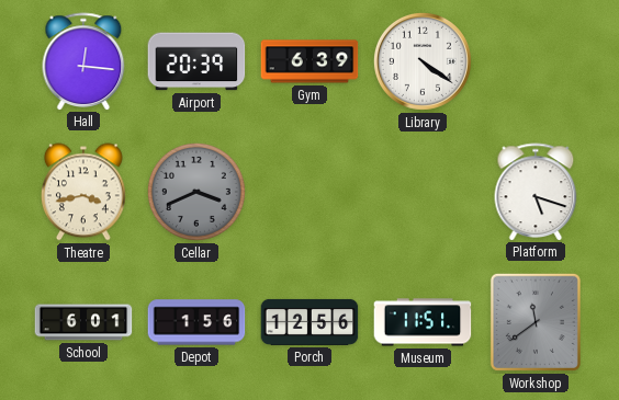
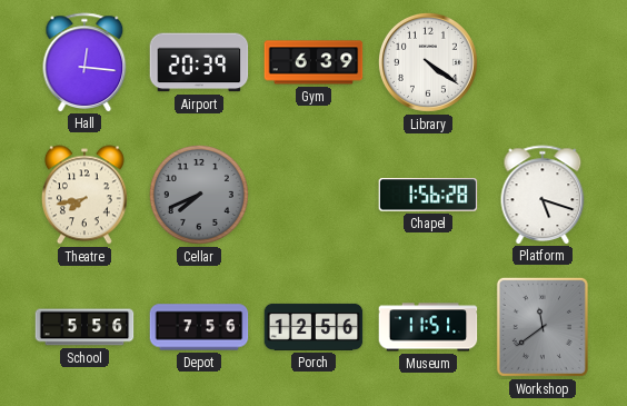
Theatre: 3:43 -> 7:43 (84, 195)
Cellar: 3:41 -> 7:41 (199, 195)
Chapel: none -> 1:56 (428, 195)
School: 6:01 -> 5:56 (84, 327)
Depot: 1:56 -> 7:56 (199, 327)
